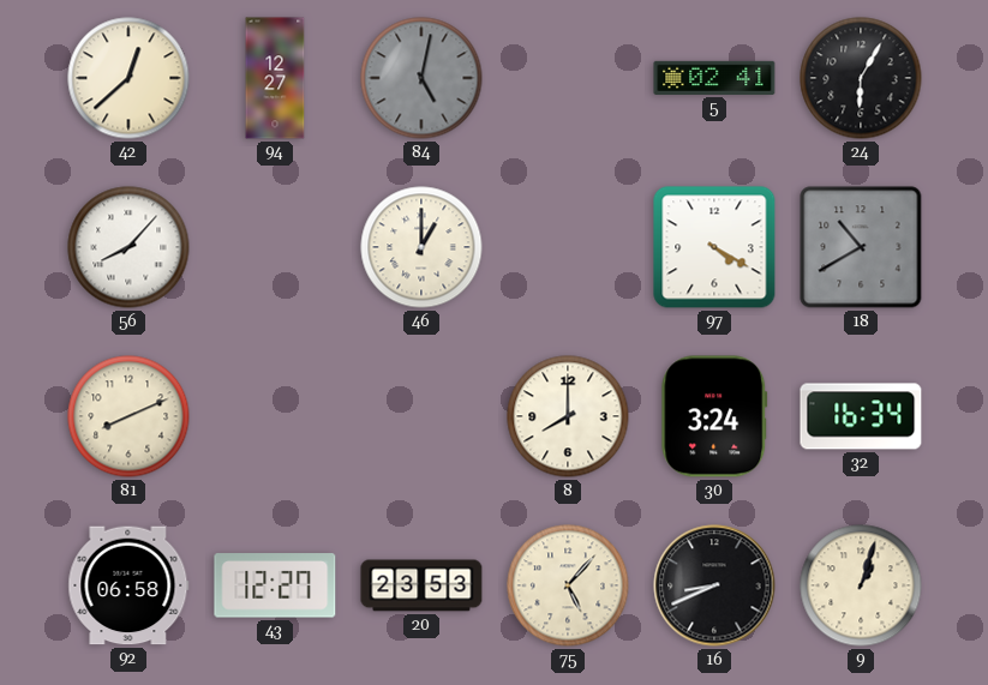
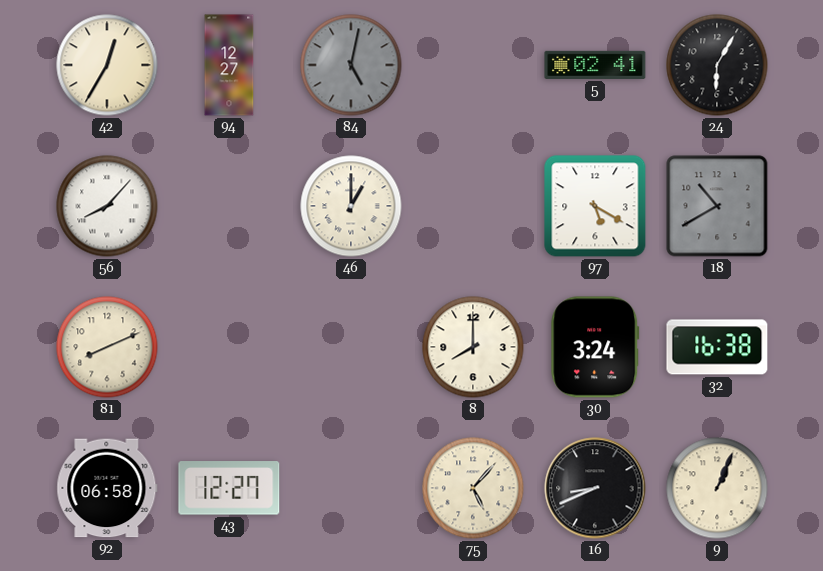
42: 12:38 -> 12:35 (107, 65)
97: 4:20 -> 5:20 (595, 206)
32: 16:34 -> 16:38 (717, 347)
20: 23:53 -> none (421, 585)
9: 1:03 -> 1:04 (717, 488)
